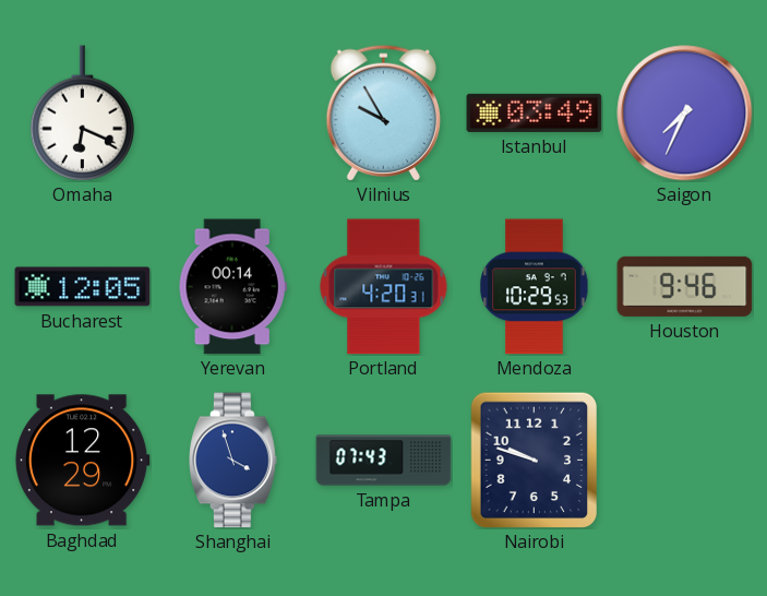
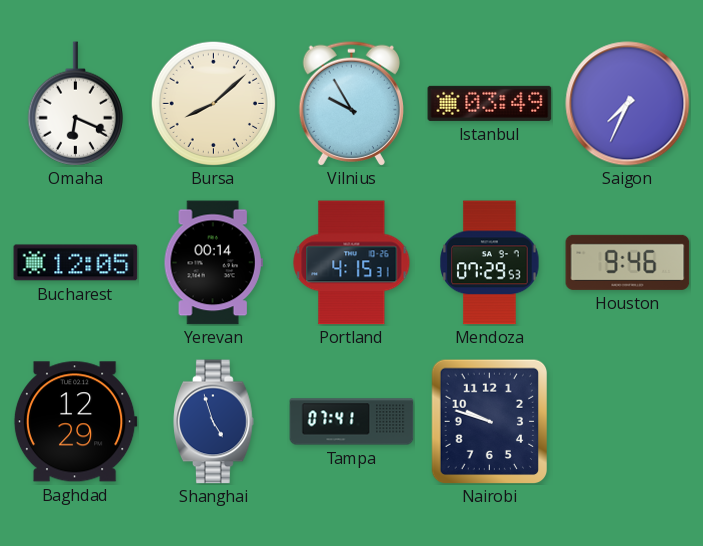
Bursa: none -> 8:08 (213, 103)
Portland: 4:20 -> 4:15 (352, 263)
Mendoza: 10:29 -> 07:29 (490, 263)
Shanghai: 3:57 -> 4:57 (214, 422)
Tampa: 07:43 -> 07:41 (352, 422)
